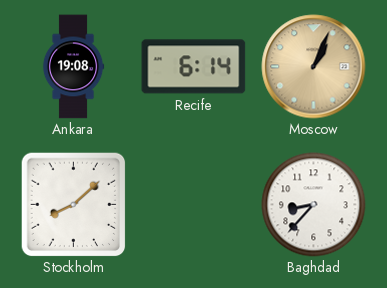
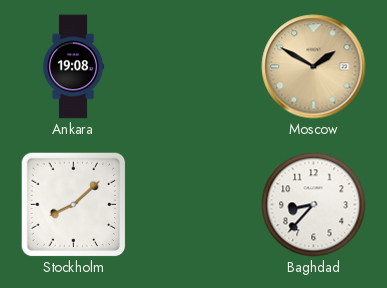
Recife: 6:14 -> none (194, 67)
Moscow: 1:04 -> 1:50 (314, 67)
